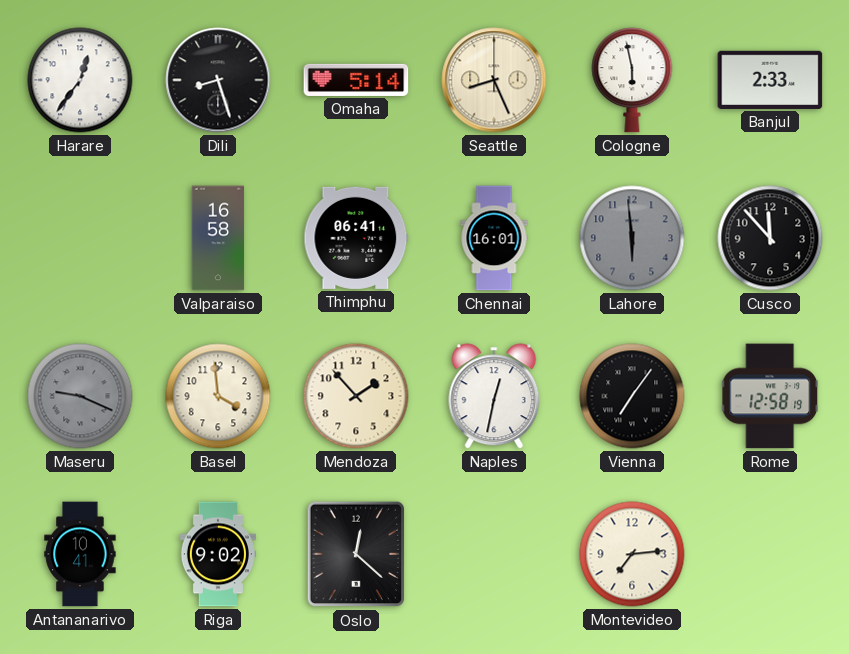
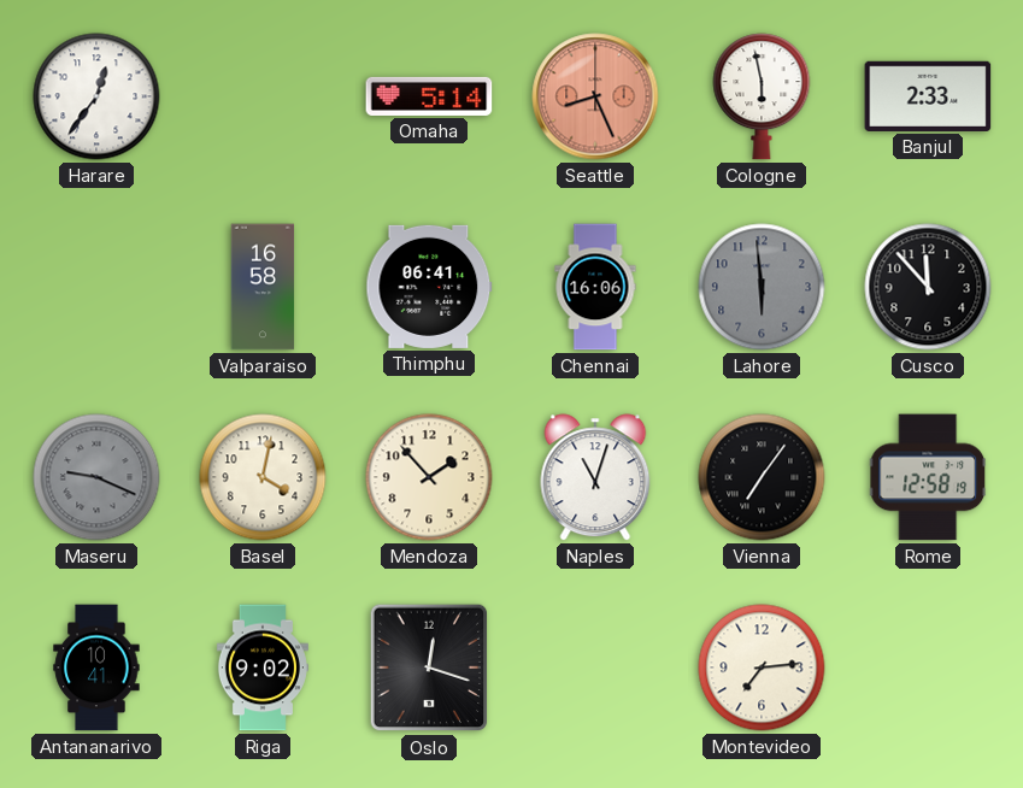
Dili: 8:27 -> none (218, 80)
Seattle dial: cream -> salmon (595, 96)
Chennai: 16:01 -> 16:06 (595, 287)
Basel: 3:59 -> 4:02 (263, 477)
Naples: 12:32 -> 11:03 (595, 477)
Oslo: 12:22 -> 12:18 (429, 668)
